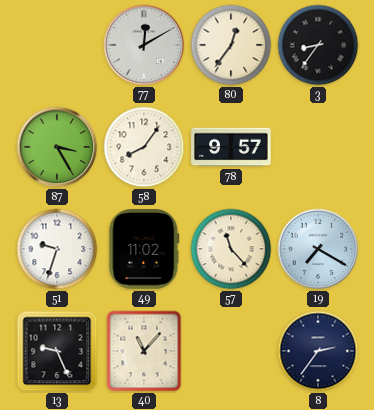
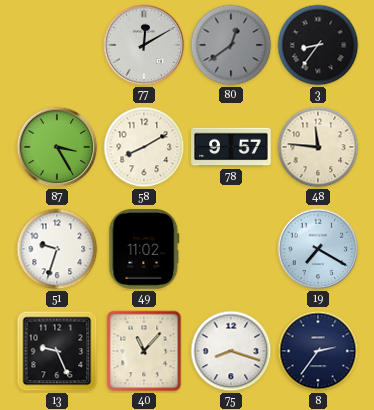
80: 12:36 -> 12:39 (231, 45)
80 dial: cream -> grey (231, 45)
58: 8:06 -> 8:10 (144, 147)
48: none -> 11:46 (318, 147)
57: 11:23 -> none (231, 249)
75: none -> 8:18 (231, 351)
